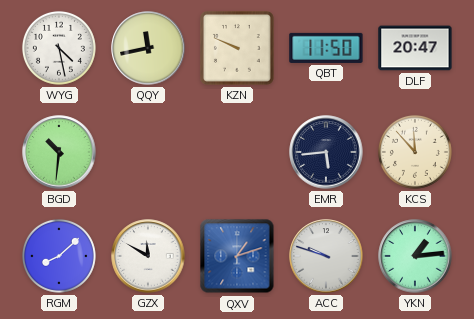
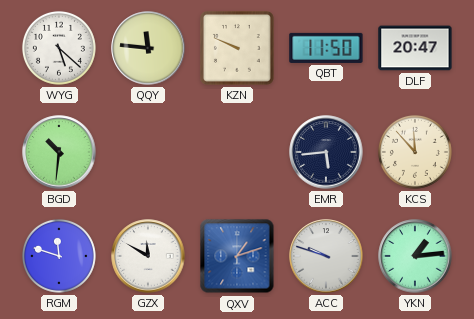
WYG: 4:28 -> 5:22 (59, 48)
QQY: 11:43 -> 11:46 (148, 48)
RGM: 8:08 -> 11:48 (59, 256)
